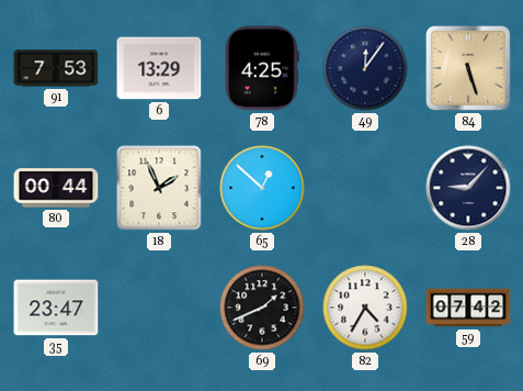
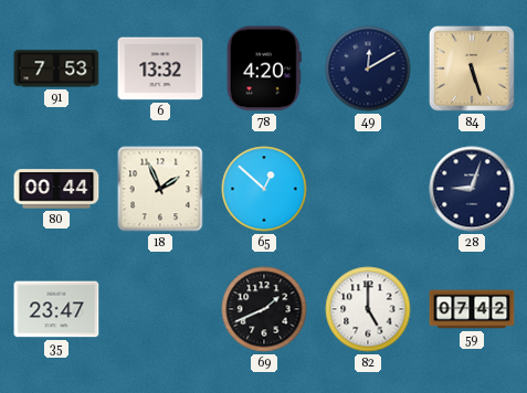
6: 13:29 -> 13:32 (160, 68)
78: 4:25 -> 4:20 (264, 68)
49: 12:06 -> 12:10 (368, 68)
28: 9:07 -> 9:03 (472, 189)
82: 4:35 -> 5:00 (368, 309)
